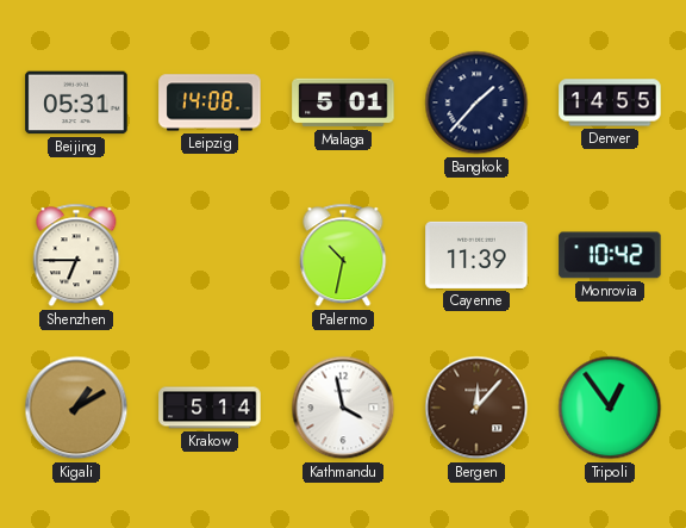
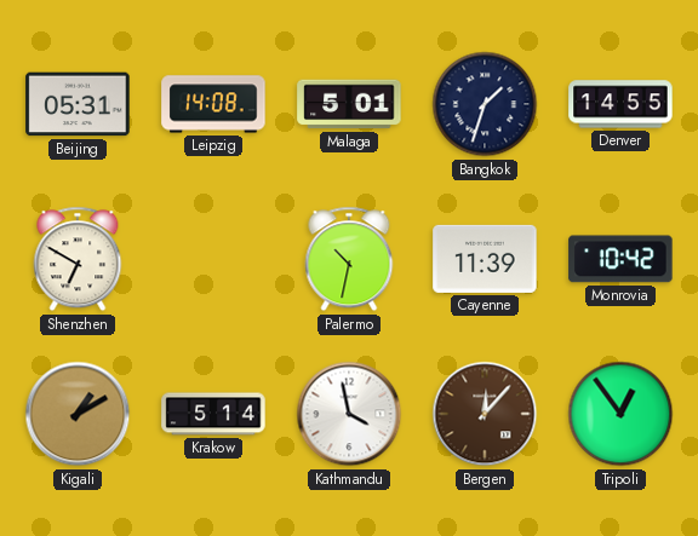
Bangkok: 1:37 -> 1:33 (485, 104)
Shenzhen: 6:45 -> 6:50 (78, 259)
